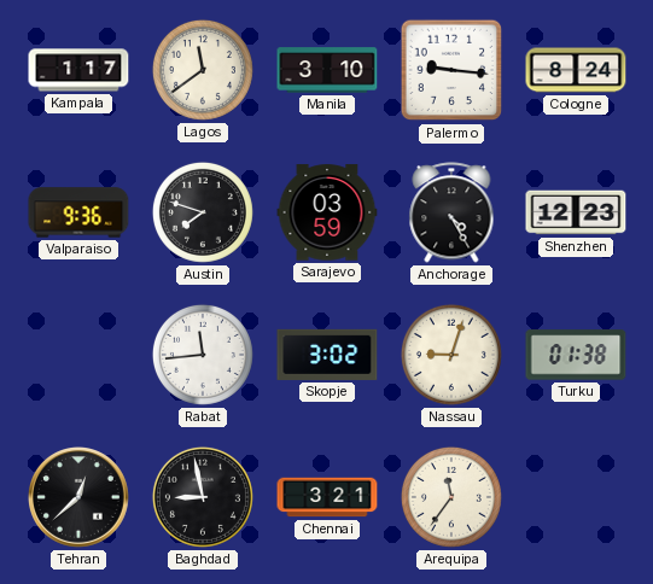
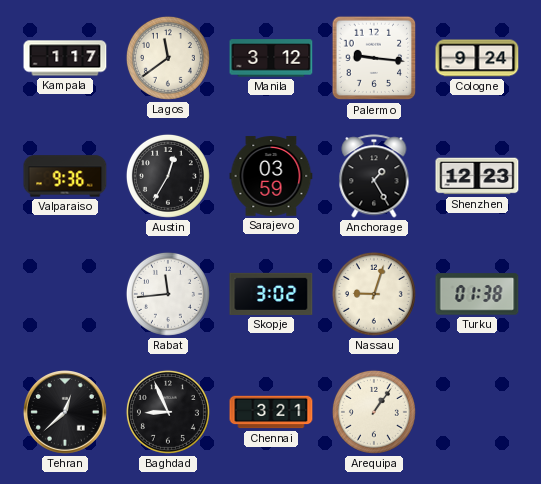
Manila: 3:10 -> 3:12 (271, 58)
Cologne: 8:24 -> 9:24 (477, 58)
Austin: 7:48 -> 12:35 (168, 176)
Anchorage: 4:25 -> 1:25 (374, 176)
Baghdad: 8:58 -> 8:56 (168, 412)
Arequipa: 11:36 -> 1:06 (374, 412)
